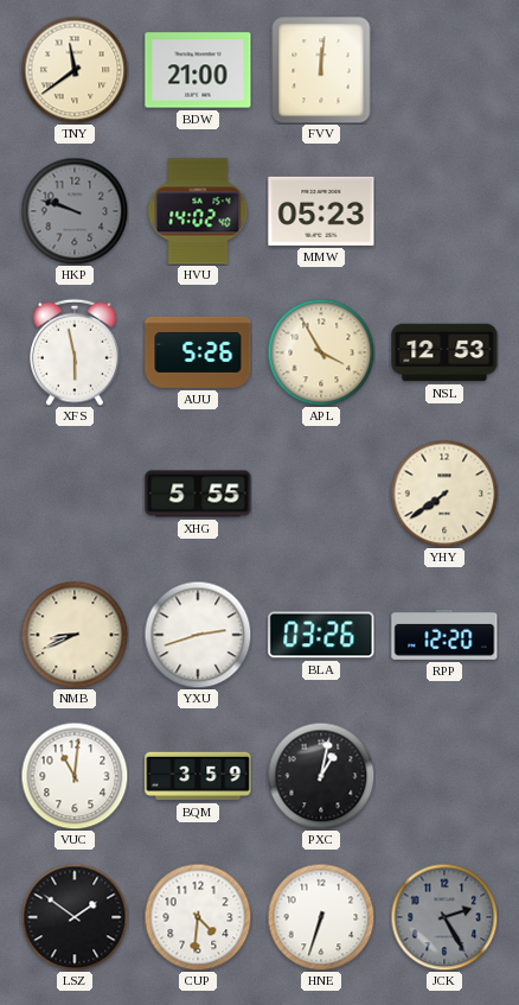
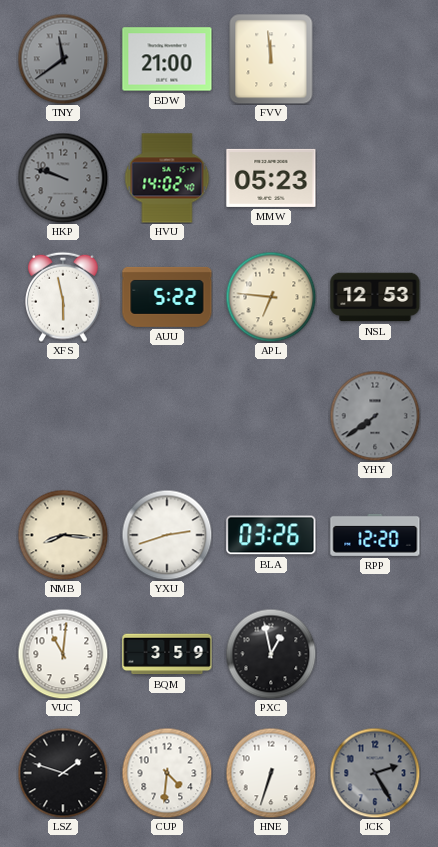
TNY dial: cream -> grey (63, 59)
FVV: 12:01 -> 11:59 (271, 59)
AUU: 5:26 -> 5:22 (167, 297)
APL: 3:55 -> 6:46 (271, 297)
XHG: 5:55 -> none (198, 494)
YHY dial: cream -> grey (375, 416)
NMB: 8:41 -> 8:16 (63, 535)
PXC: 1:02 -> 12:58 (271, 654)
LSZ: 1:51 -> 1:48 (63, 773)
